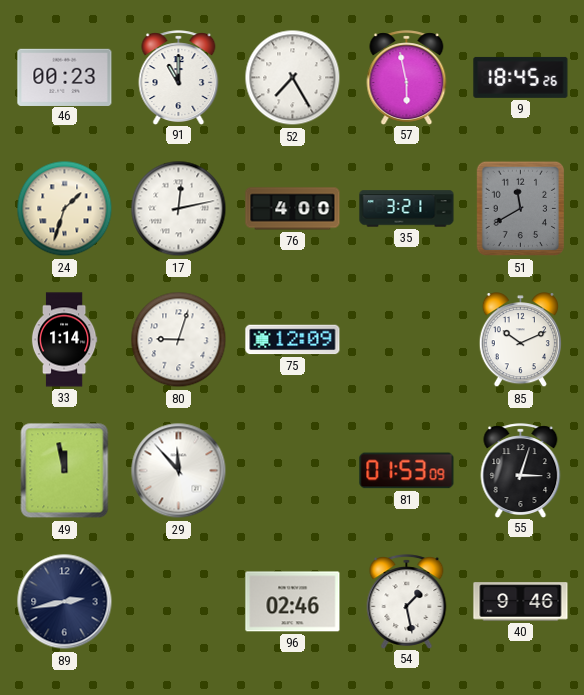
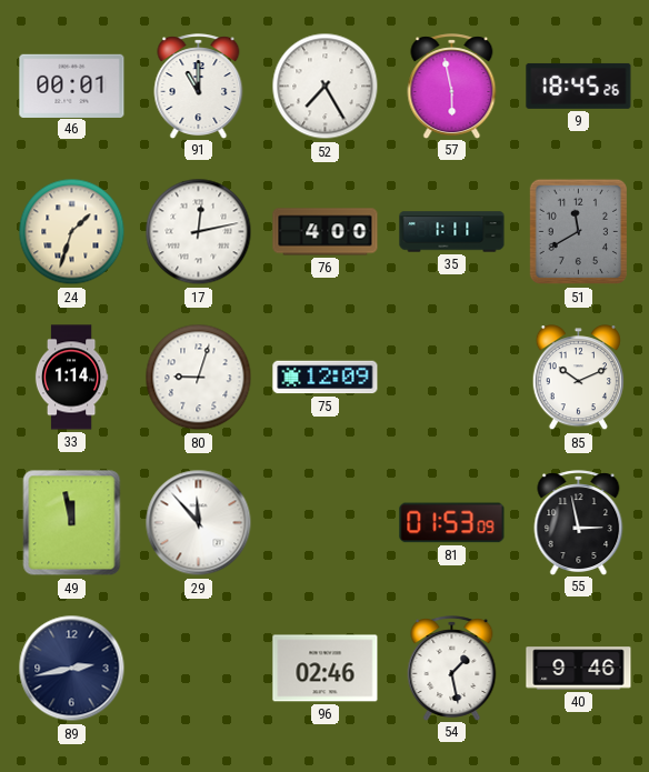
46: 00:23 -> 00:01 (72, 86)
35: 3:21 -> 1:11 (452, 232)
55: 3:03 -> 2:58 (579, 522)
